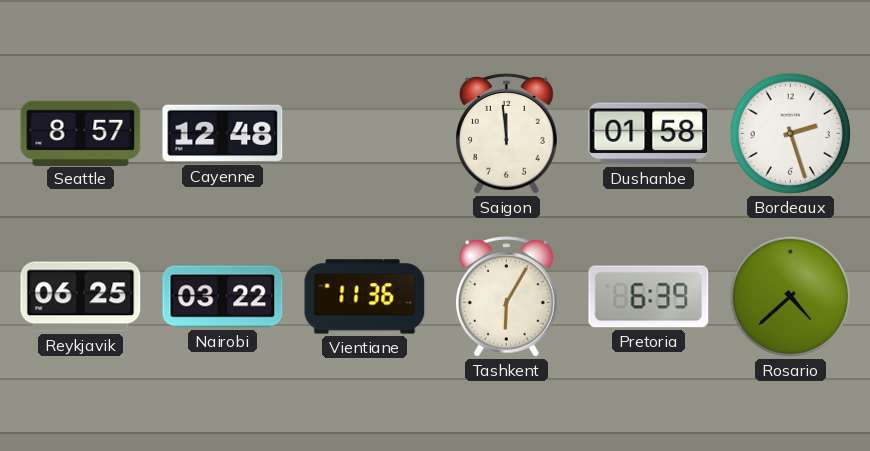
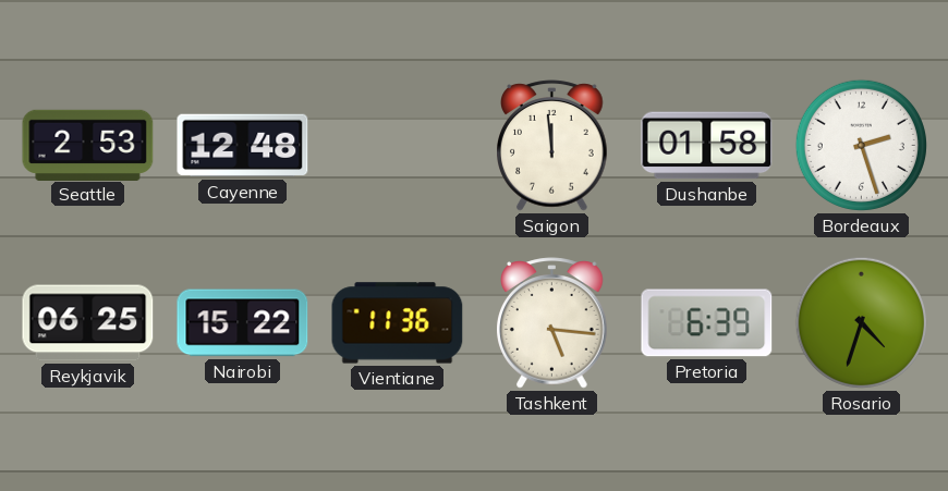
Seattle: 8:57 -> 2:53 (88, 145)
Nairobi: 03:22 -> 15:22 (243, 323)
Tashkent: 6:05 -> 5:16 (552, 323)
Rosario: 4:38 -> 4:33 (861, 322)
